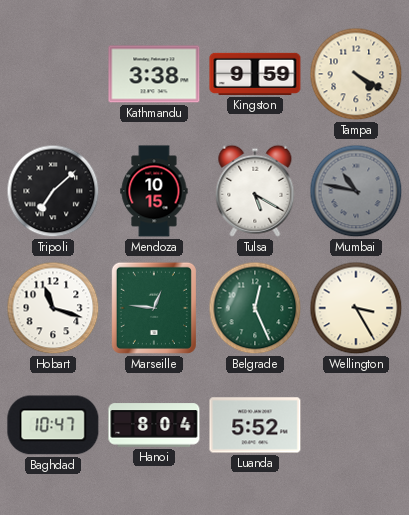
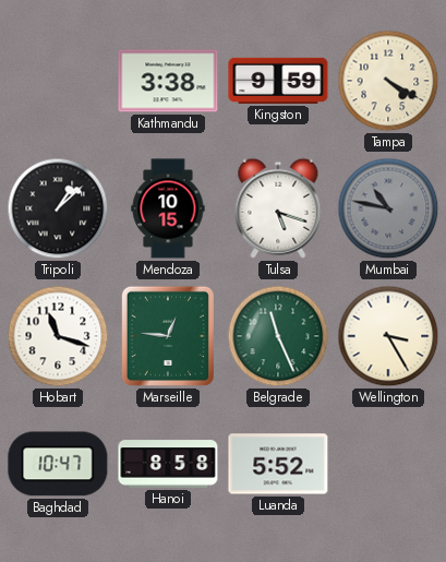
Tripoli: 7:08 -> 1:08 (58, 208)
Tulsa: 5:20 -> 5:18 (278, 208)
Belgrade: 12:26 -> 11:26 (278, 336)
Hanoi: 8:04 -> 8:58 (168, 464)
